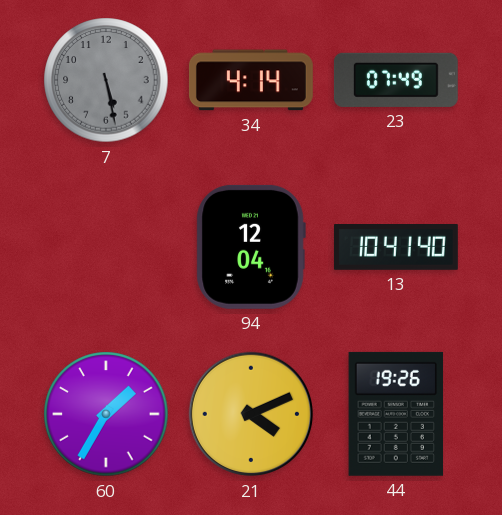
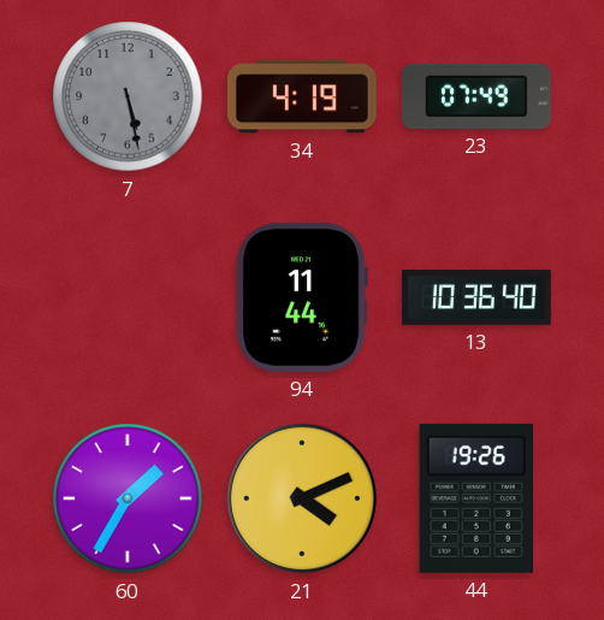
34: 4:14 -> 4:19 (302, 96)
94: 12:04 -> 11:44 (302, 297)
13: 10:41 -> 10:36 (476, 299)
